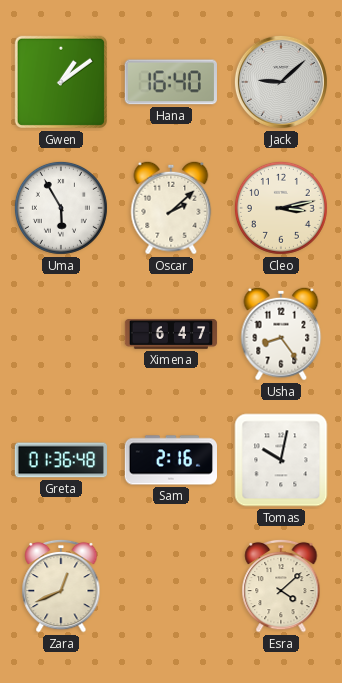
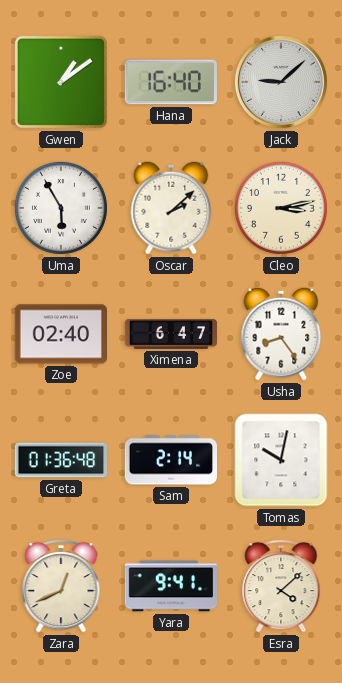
Zoe: none -> 02:40 (60, 334)
Sam: 2:16 -> 2:14 (170, 460)
Yara: none -> 9:41 (171, 586)
